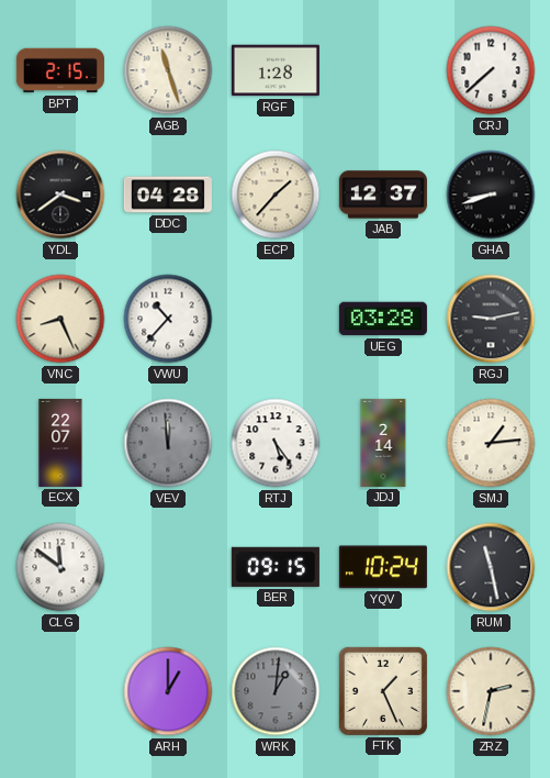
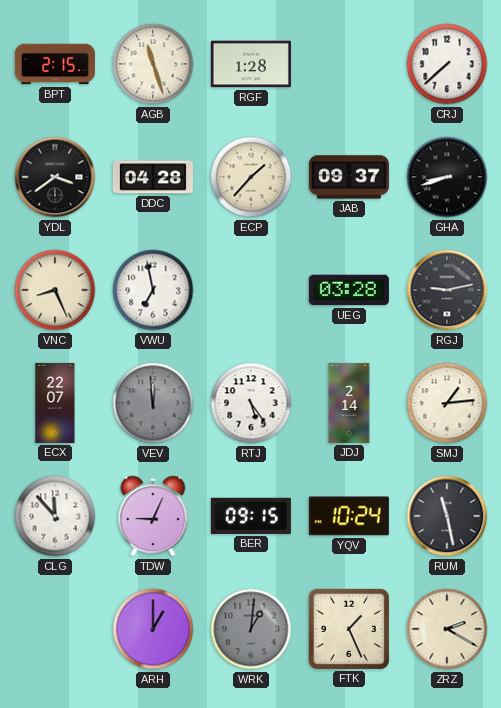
JAB: 12:37 -> 09:37 (349, 177)
VWU: 10:37 -> 6:58 (153, 290)
CLG: 11:51 -> 11:53 (55, 516)
TDW: none -> 9:04 (153, 516)
ZRZ: 2:32 -> 2:20 (447, 629)
